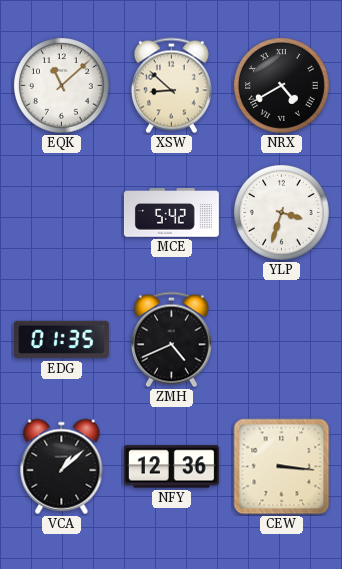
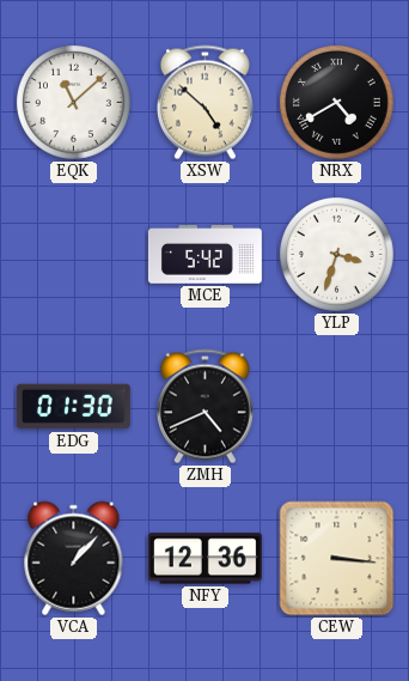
XSW: 8:52 -> 4:52 (204, 103)
EDG: 01:35 -> 01:30 (73, 407)
VCA: 1:08 -> 1:07 (74, 559)
